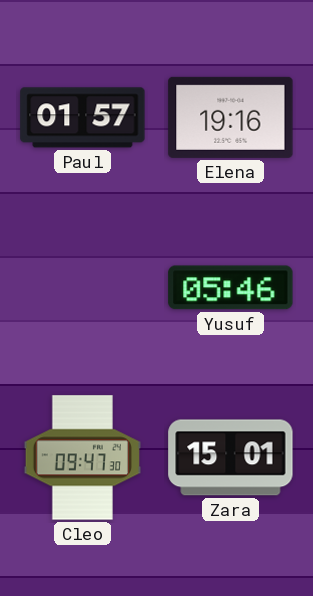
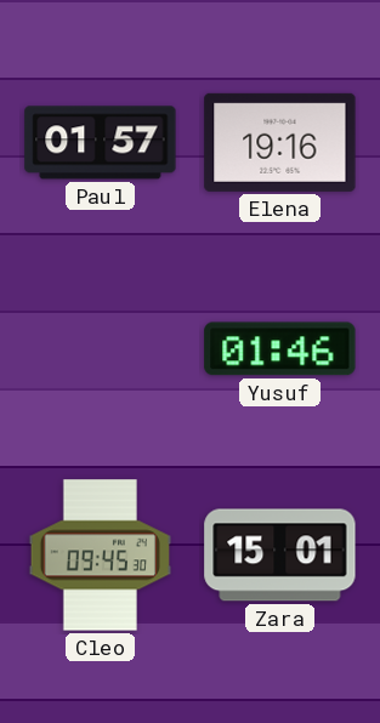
Yusuf: 05:46 -> 01:46 (280, 349)
Cleo: 09:47 -> 09:45 (100, 556)
